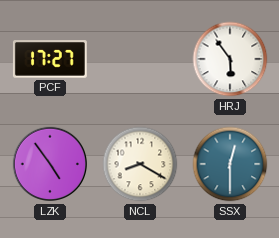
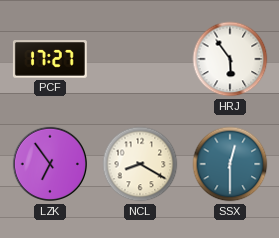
LZK: 4:54 -> 6:54 (50, 164)
